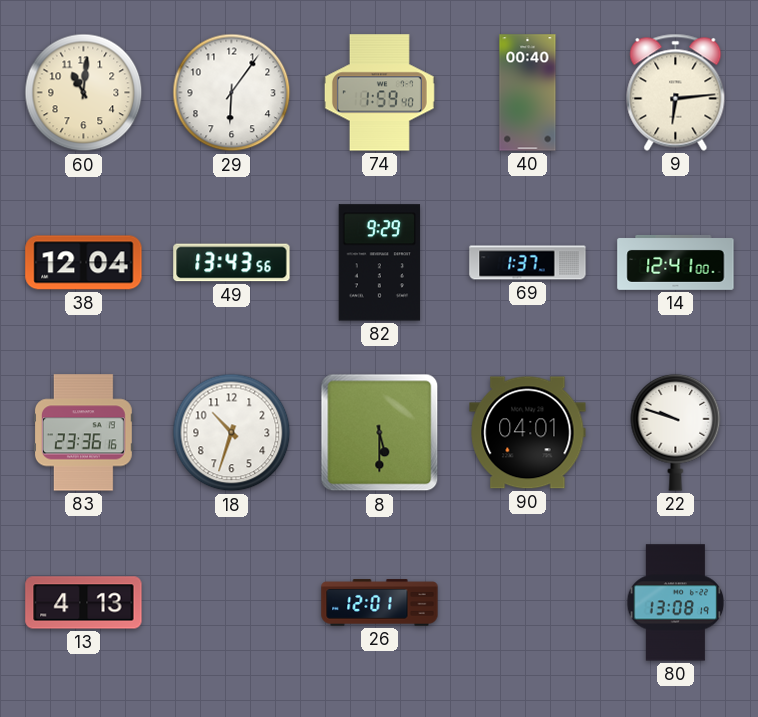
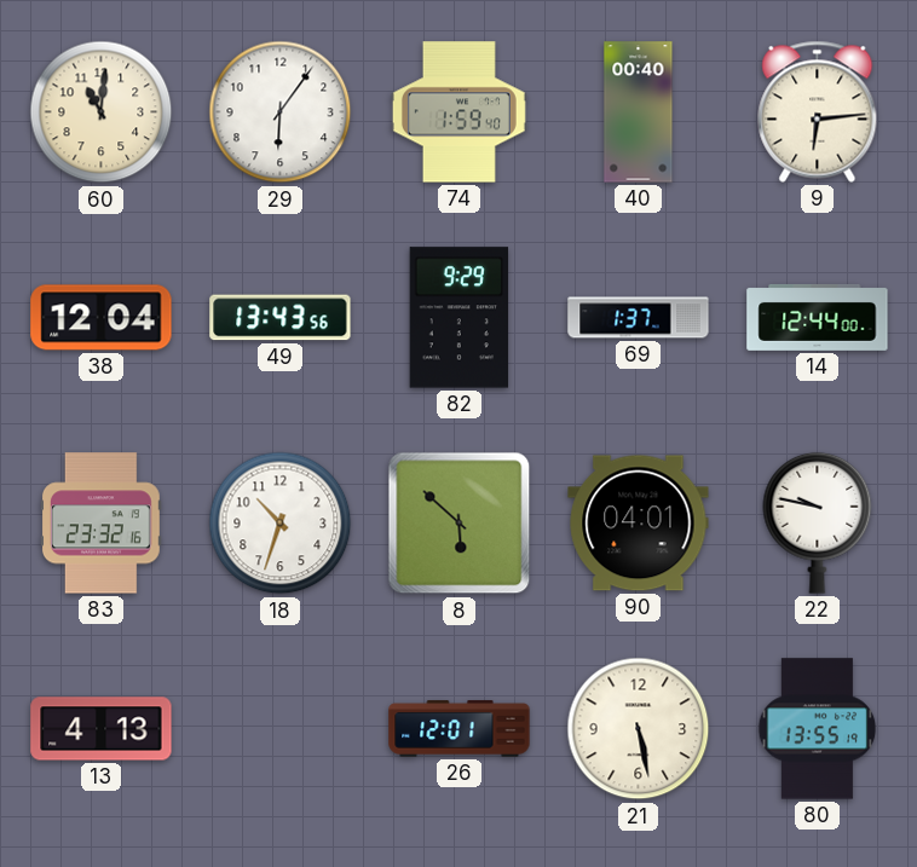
14: 12:41 -> 12:44 (818, 317)
83: 23:36 -> 23:32 (100, 524)
8: 5:30 -> 5:52 (460, 524)
22: 9:48 -> 9:47 (818, 522)
21: none -> 5:28 (639, 729)
80: 13:08 -> 13:55 (818, 729)
